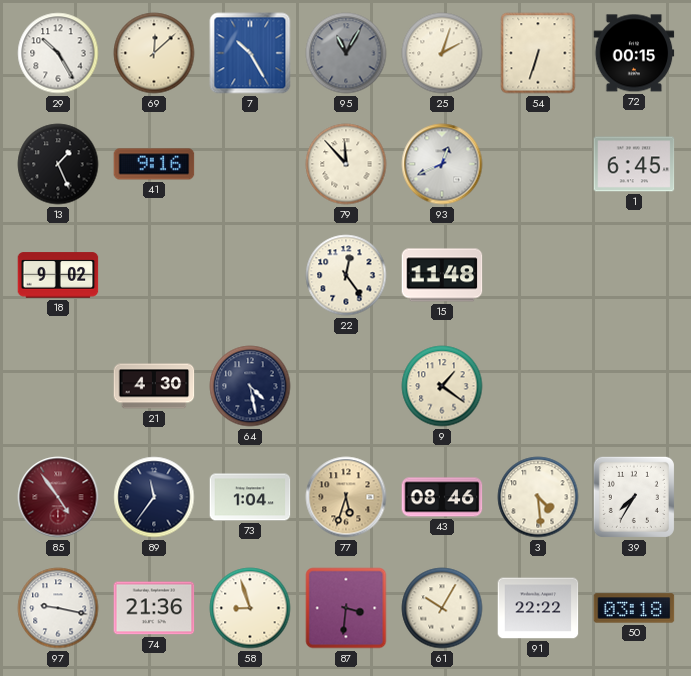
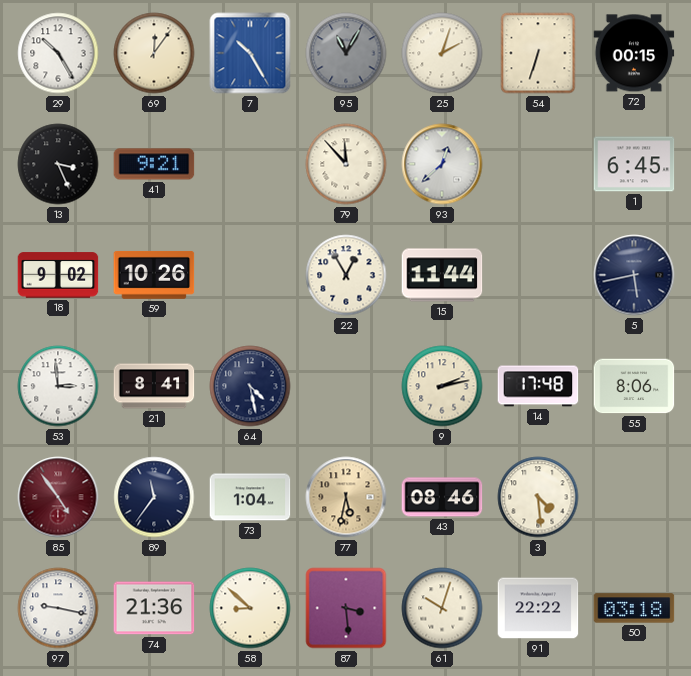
69: 12:08 -> 12:06 (154, 53)
13: 1:26 -> 3:26 (58, 164)
41: 9:16 -> 9:21 (154, 164)
93: 12:41 -> 12:38 (442, 164)
59: none -> 10:26 (154, 275)
22: 12:24 -> 12:55 (346, 275)
15: 11:48 -> 11:44 (442, 275)
5: none -> 5:43 (634, 275)
53: none -> 2:59 (58, 386)
21: 4:30 -> 8:41 (154, 386)
9: 1:21 -> 2:13 (442, 386)
14: none -> 17:48 (538, 386)
55: none -> 8:06 (634, 386)
77: 5:33 -> 5:32 (346, 497)
39: 7:35 -> none (634, 497)
58: 8:57 -> 8:52 (250, 608)
87: 3:31 -> 3:29 (346, 608)
61: 10:05 -> 10:03 (442, 608)
